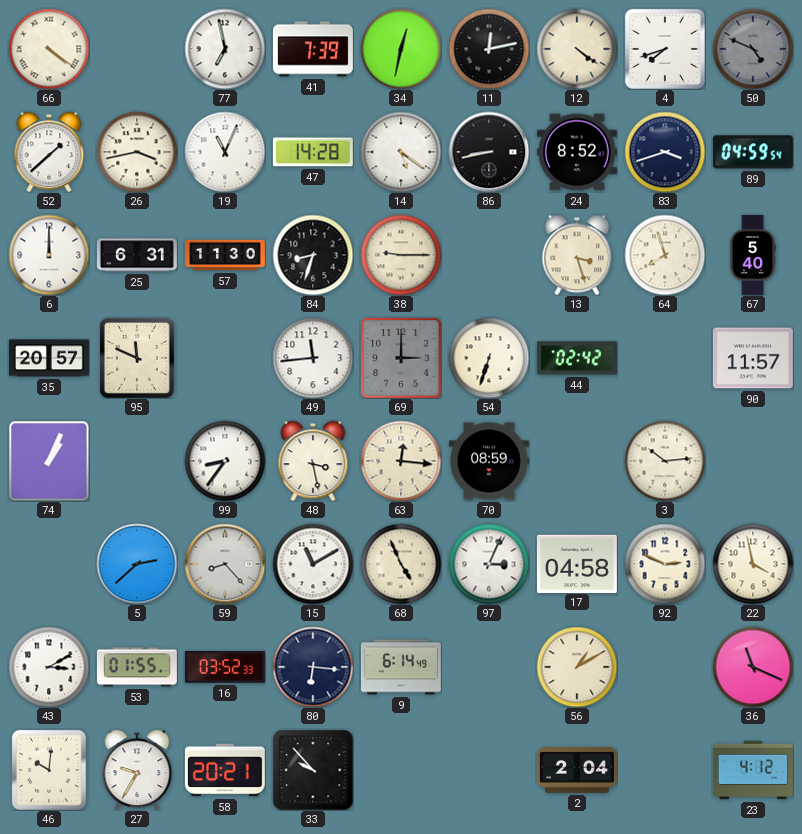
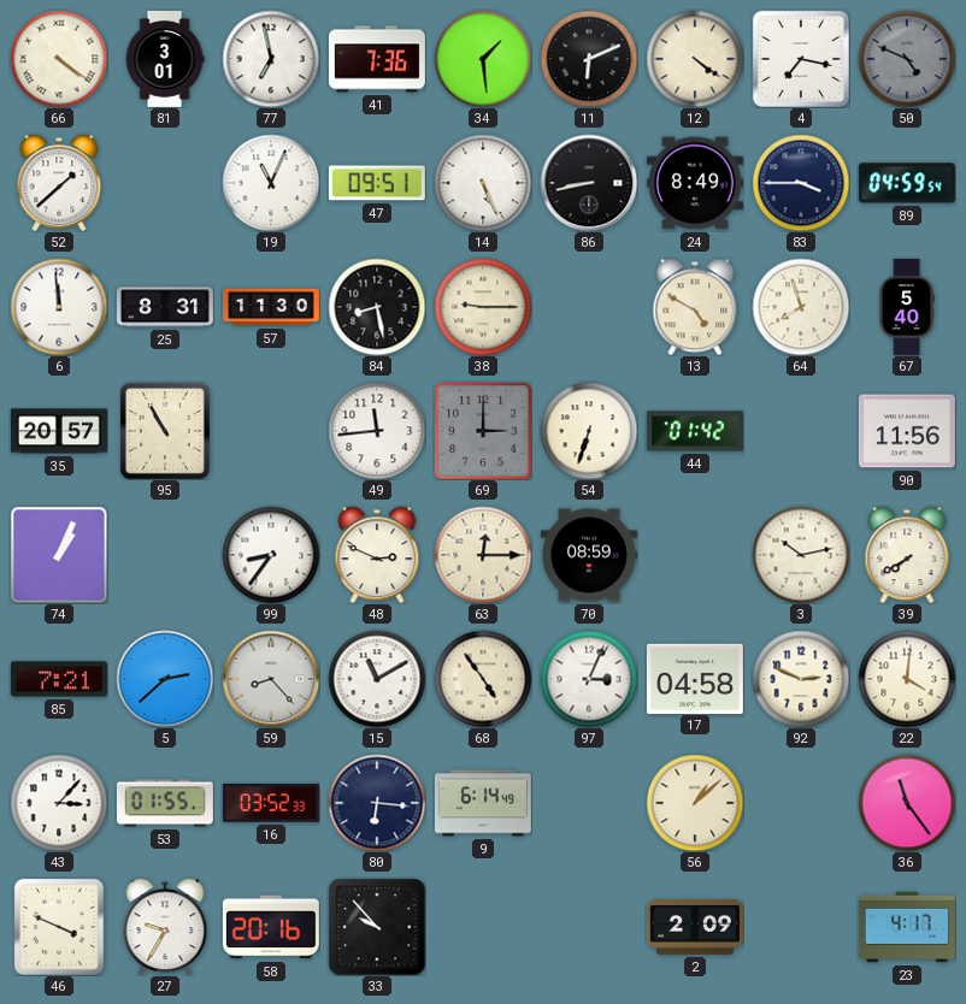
81: none -> 3:01 (165, 59)
41: 7:39 -> 7:36 (377, 59)
34: 12:32 -> 1:29 (483, 59)
11: 12:13 -> 6:11 (589, 59)
4: 7:42 -> 7:17 (801, 59)
26: 3:43 -> none (137, 152)
47: 14:28 -> 09:51 (377, 183)
14: 5:21 -> 5:26 (483, 183)
24: 8:52 -> 8:49 (695, 183)
83: 3:42 -> 3:45 (801, 183)
6: 12:00 -> 11:59 (59, 307)
25: 6:31 -> 8:31 (165, 307)
84: 8:33 -> 8:28 (377, 307)
13: 3:27 -> 4:50 (695, 307)
95: 11:49 -> 10:55 (165, 431)
44: 02:42 -> 01:42 (695, 431)
90: 11:57 -> 11:56 (907, 431)
48: 3:28 -> 2:49 (377, 555)
63: 12:16 -> 12:15 (483, 555)
3: 10:14 -> 10:13 (801, 555)
39: none -> 7:40 (907, 555)
85: none -> 7:21 (59, 679)
68: 4:56 -> 4:54 (483, 679)
22: 3:58 -> 4:01 (907, 679)
43: 3:10 -> 3:07 (59, 803)
56: 1:10 -> 1:08 (695, 803)
36: 11:19 -> 11:24 (907, 803)
46: 10:01 -> 3:49 (59, 927)
58: 20:21 -> 20:16 (271, 927)
2: 2:04 -> 2:09 (695, 927)
23: 4:12 -> 4:17 (907, 927)
